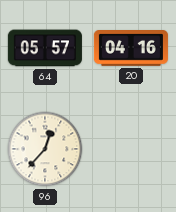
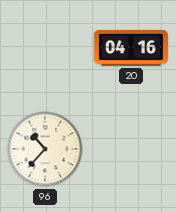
64: 05:57 -> none (45, 48)
96: 12:37 -> 10:37 (45, 149)
